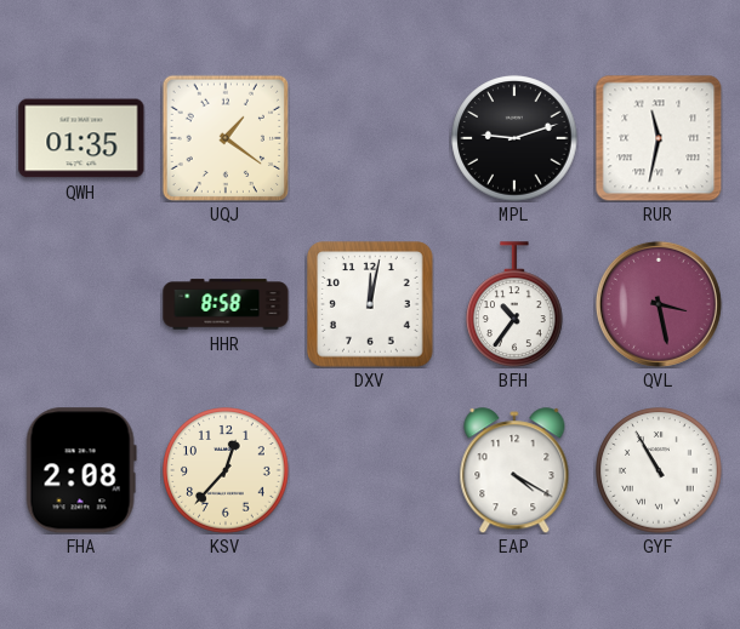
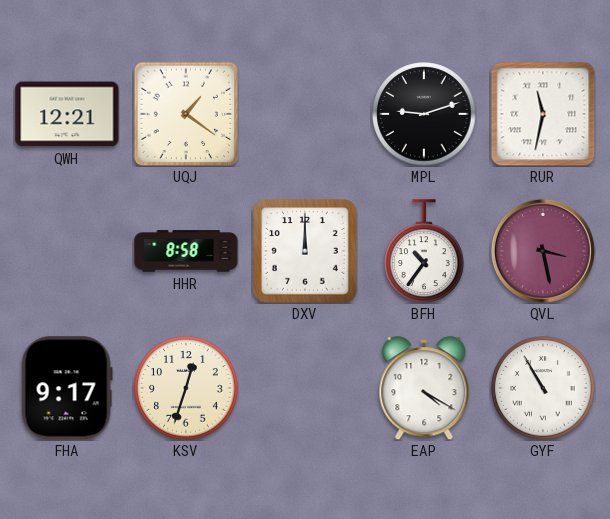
QWH: 01:35 -> 12:21 (67, 114)
DXV: 12:02 -> 12:00 (305, 251)
FHA: 2:08 -> 9:17 (67, 388)
KSV: 12:37 -> 12:33 (186, 388)
